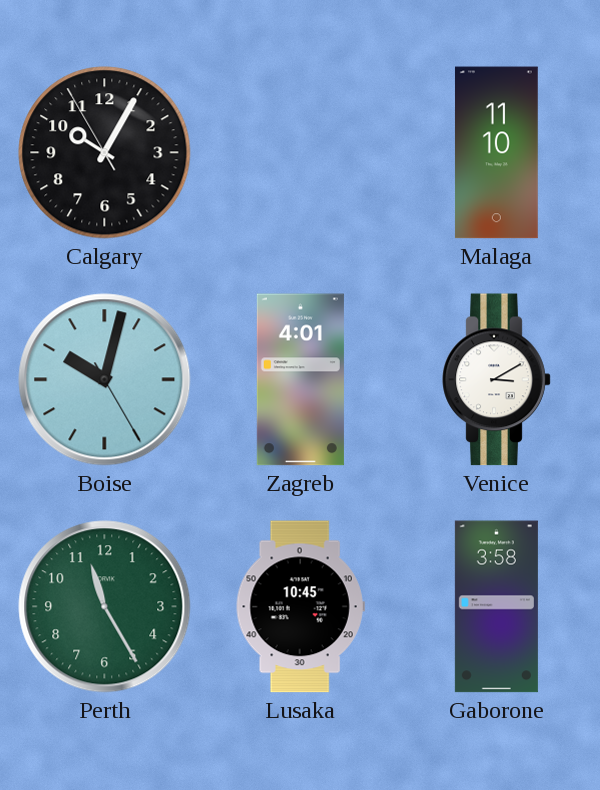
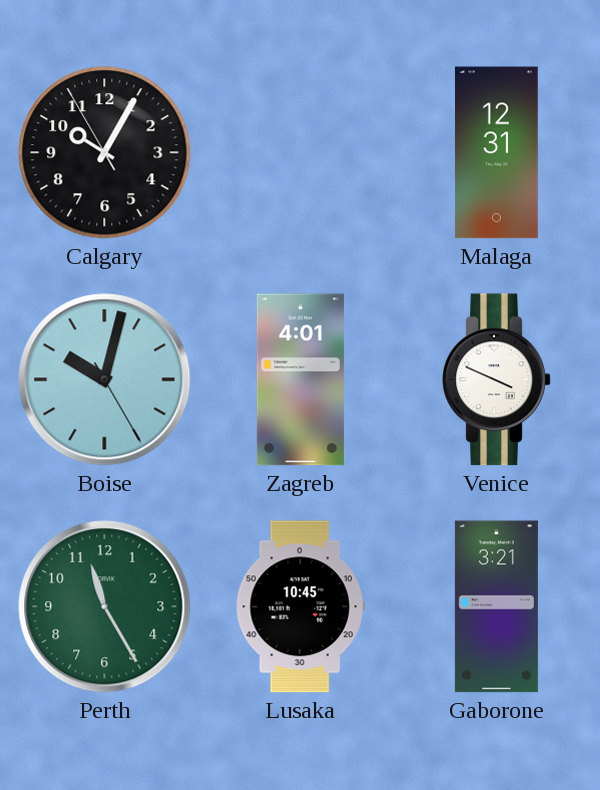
Malaga: 11:10 -> 12:31 (497, 153)
Venice: 3:10 -> 3:49 (497, 380)
Gaborone: 3:58 -> 3:21 (496, 607)
